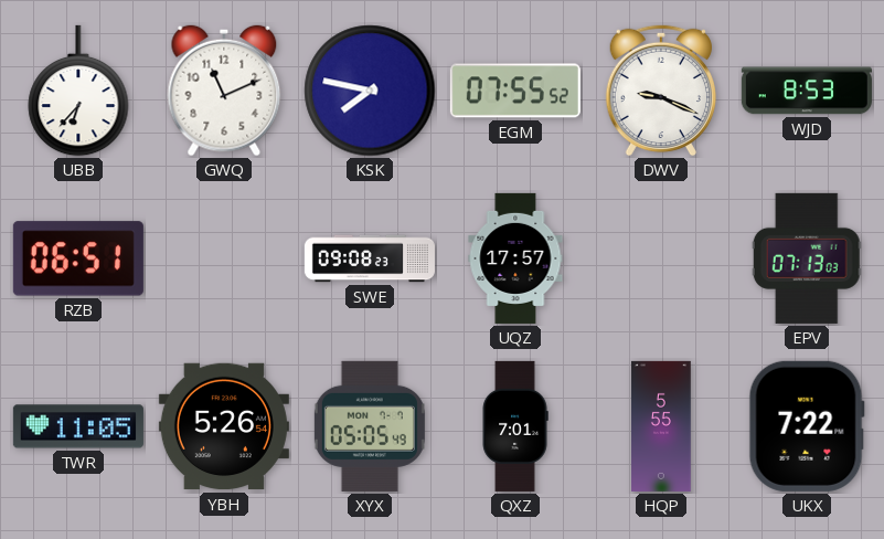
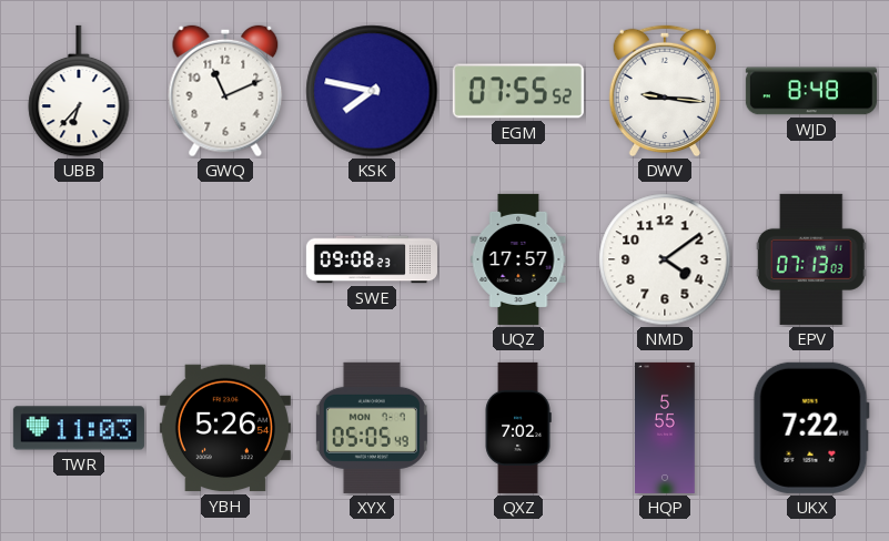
DWV: 9:19 -> 9:16 (665, 91)
WJD: 8:53 -> 8:48 (811, 91)
RZB: 06:51 -> none (78, 258)
NMD: none -> 4:09 (665, 259)
TWR: 11:05 -> 11:03 (79, 428)
QXZ: 7:01 -> 7:02 (518, 428)
